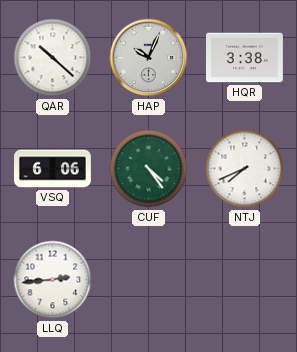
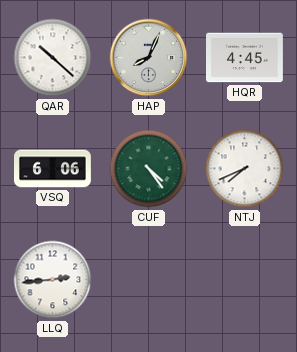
HAP: 10:04 -> 8:04 (149, 58)
HQR: 3:38 -> 4:45 (245, 58)
